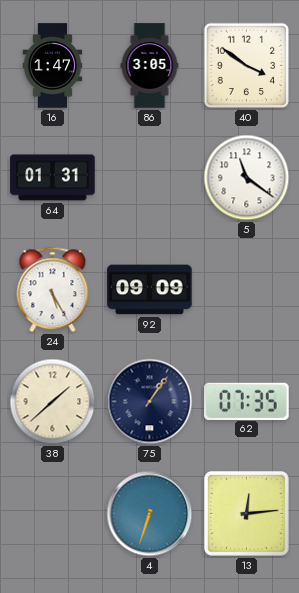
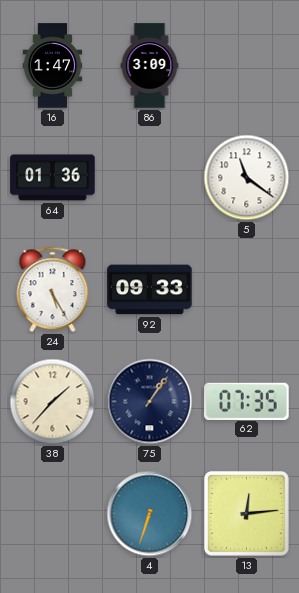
86: 3:05 -> 3:09 (150, 66)
40: 3:51 -> none (247, 66)
64: 01:31 -> 01:36 (53, 178)
92: 09:09 -> 09:33 (150, 290)
38: 1:38 -> 1:37 (53, 402)
